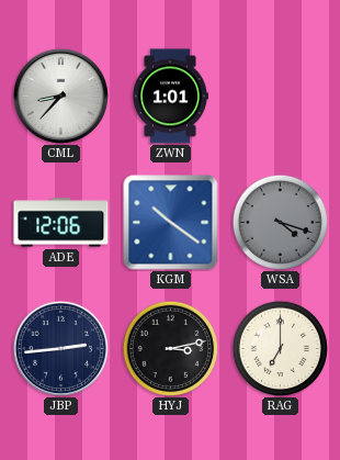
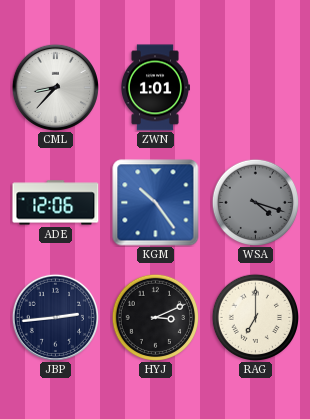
KGM: 10:21 -> 10:24 (156, 203)
HYJ: 3:13 -> 3:11 (155, 317)
